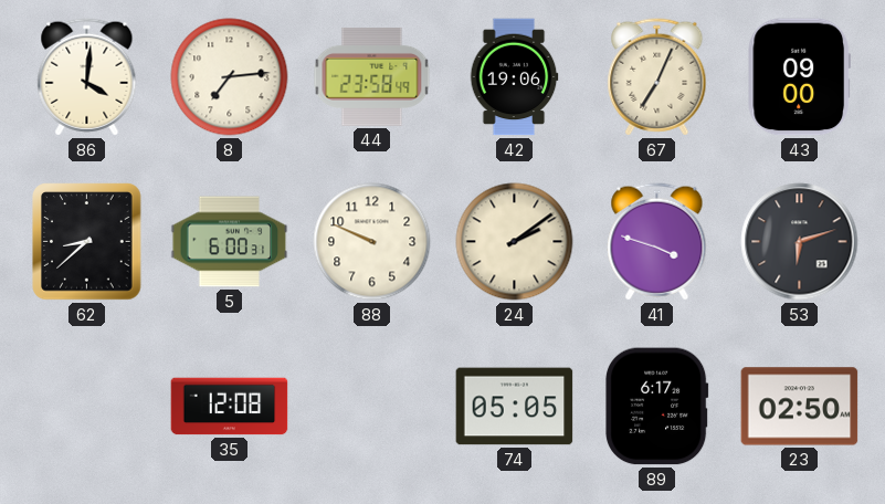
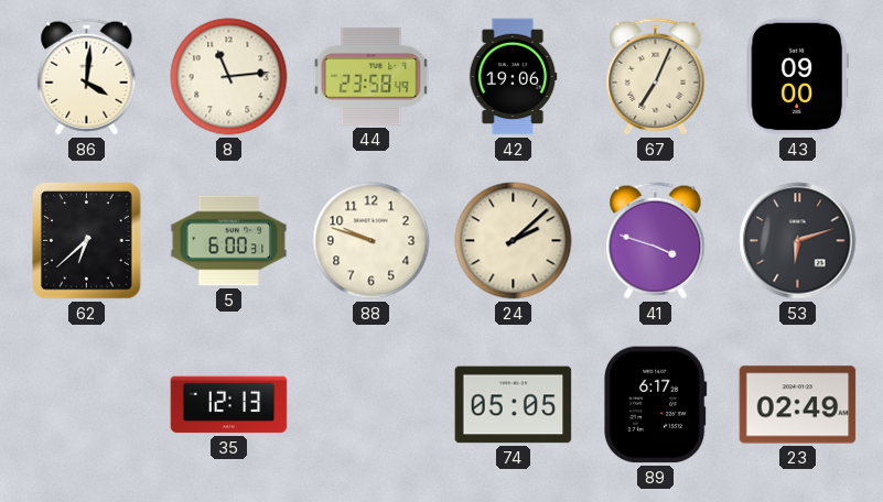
8: 7:14 -> 11:14 (229, 77)
62: 8:38 -> 6:38 (87, 241)
88: 9:49 -> 9:48 (371, 241)
24: 2:09 -> 2:08 (514, 241)
35: 12:08 -> 12:13 (229, 405)
23: 02:50 -> 02:49 (798, 405)
